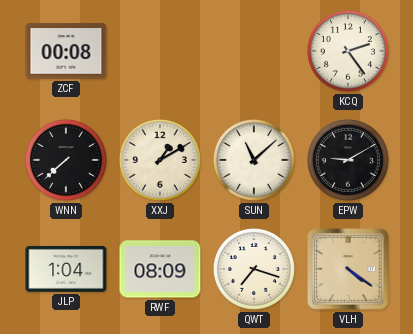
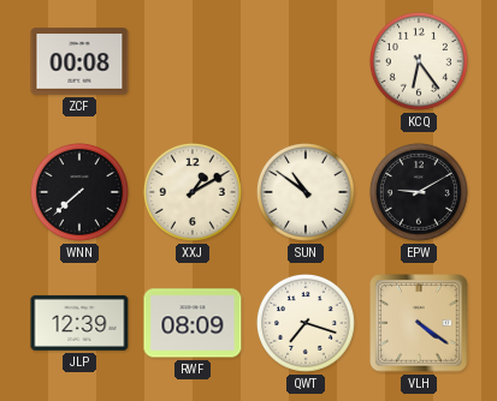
KCQ: 2:24 -> 6:24 (419, 61)
SUN: 11:08 -> 10:51 (306, 192)
JLP: 1:04 -> 12:39 (79, 323)
